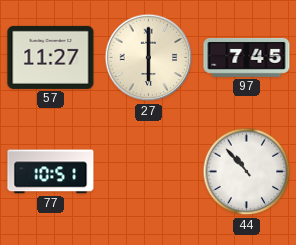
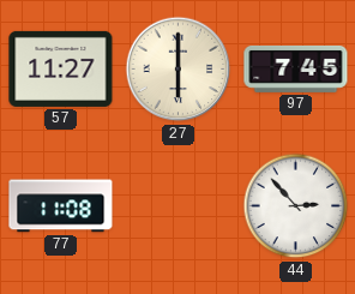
77: 10:51 -> 11:08 (61, 206)
44: 10:53 -> 2:53 (296, 206)
